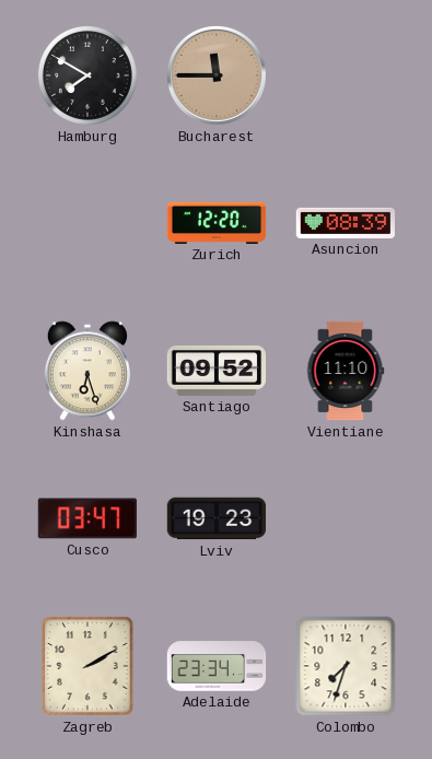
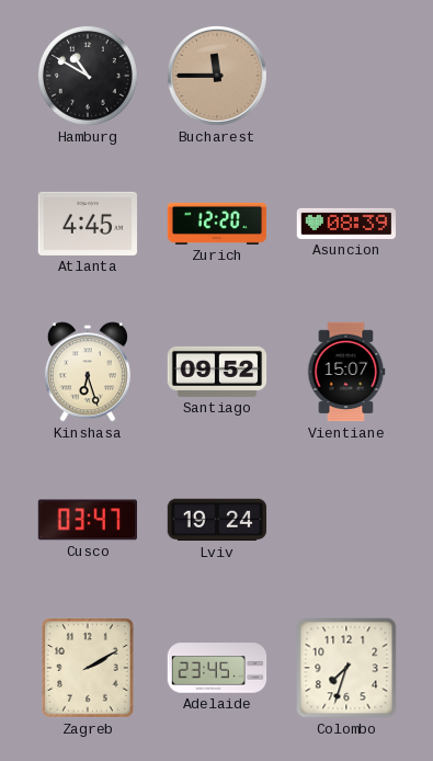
Hamburg: 7:50 -> 10:50 (88, 76)
Atlanta: none -> 4:45 (88, 224)
Vientiane: 11:10 -> 15:07 (346, 372)
Lviv: 19:23 -> 19:24 (217, 520)
Adelaide: 23:34 -> 23:45 (217, 668)
